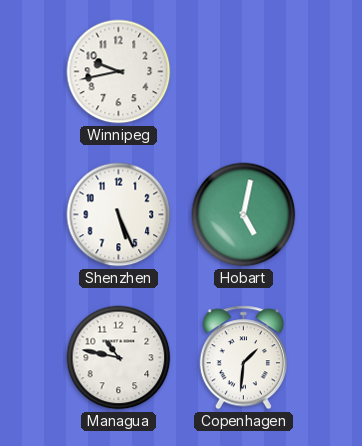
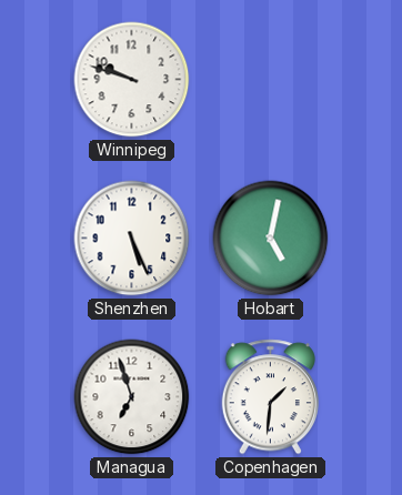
Winnipeg: 9:43 -> 9:48 (132, 80)
Managua: 10:47 -> 6:57 (132, 397)
